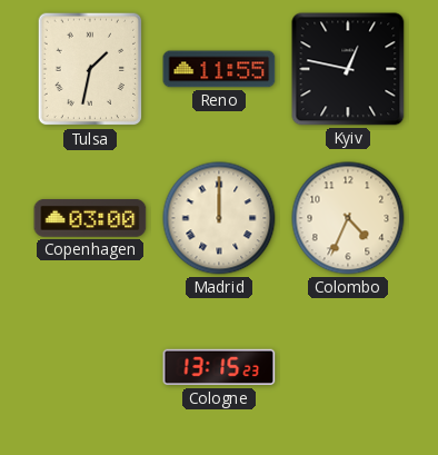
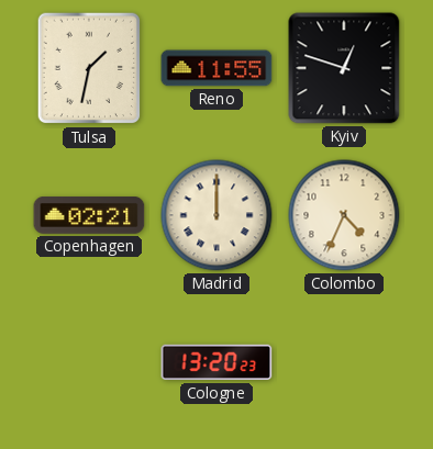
Kyiv: 12:47 -> 12:48 (344, 68)
Copenhagen: 03:00 -> 02:21 (89, 216)
Cologne: 13:15 -> 13:20 (216, 362)
